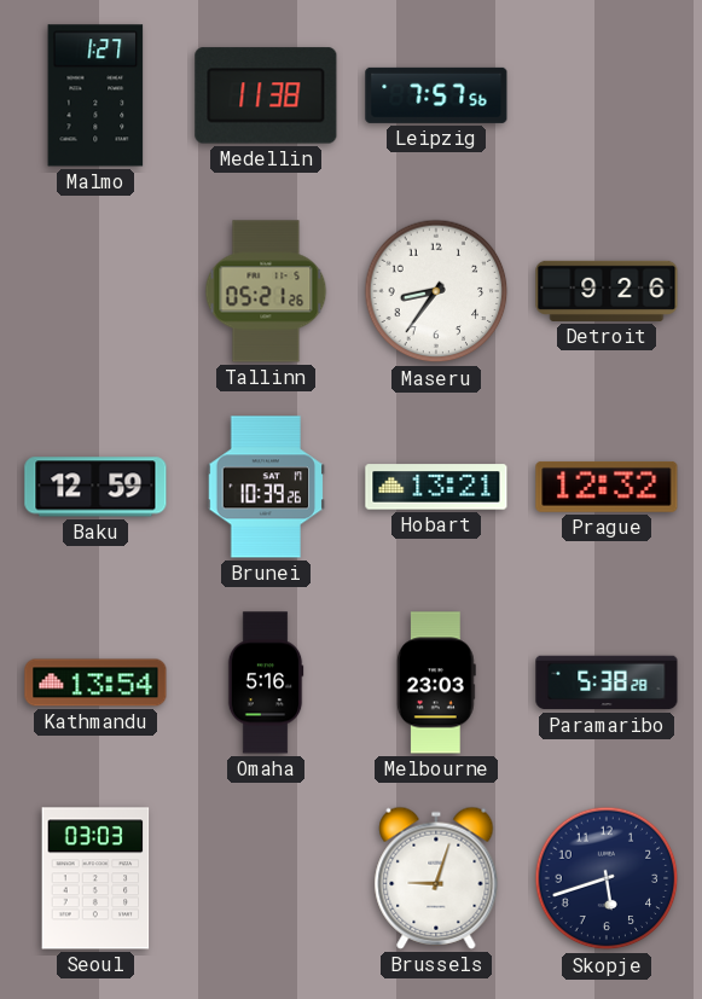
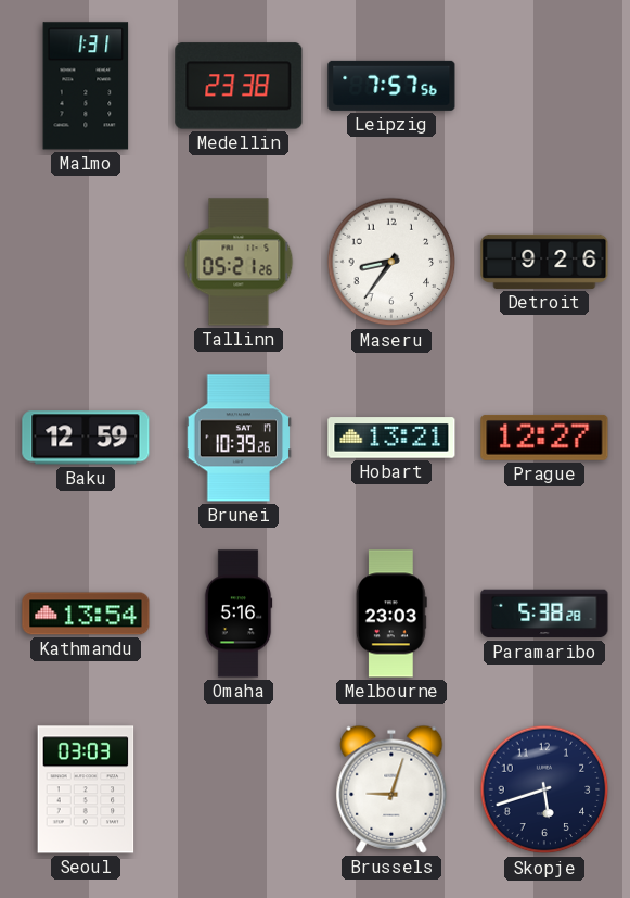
Malmo: 1:27 -> 1:31 (86, 86)
Medellin: 11:38 -> 23:38 (239, 86)
Prague: 12:32 -> 12:27 (544, 438)
